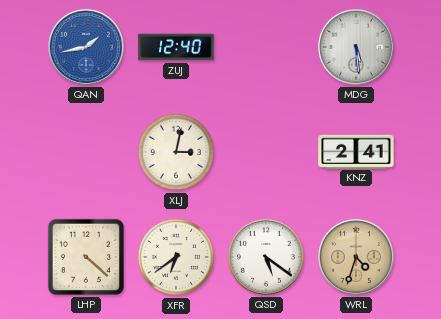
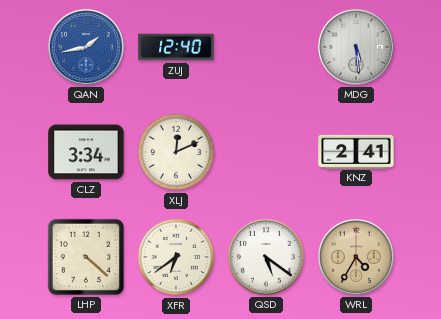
CLZ: none -> 3:34 (86, 152)
XLJ: 3:02 -> 12:11 (176, 152)
WRL: 4:33 -> 4:35 (356, 257)
